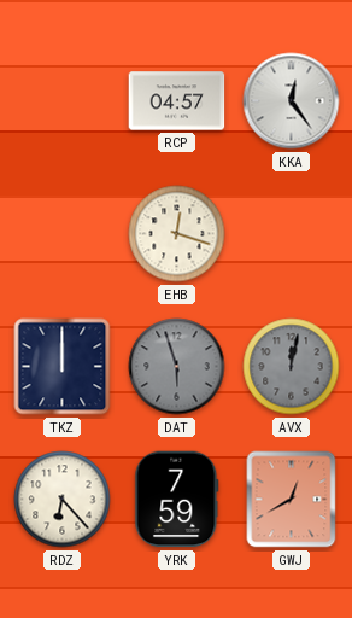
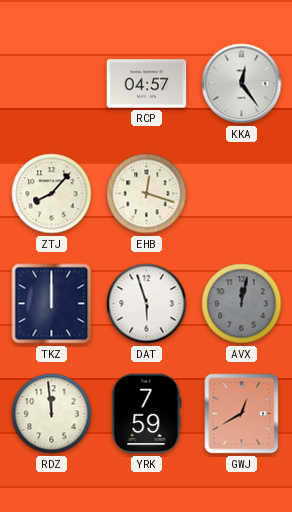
ZTJ: none -> 8:07 (52, 194)
DAT dial: grey -> white (147, 304)
RDZ: 6:23 -> 11:59 (52, 414)
